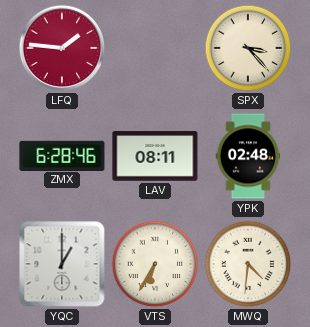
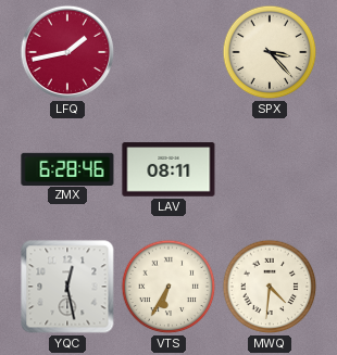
LFQ: 1:46 -> 1:43 (67, 52)
YPK: 02:48 -> none (248, 156)
YQC: 1:00 -> 12:28 (67, 287)
